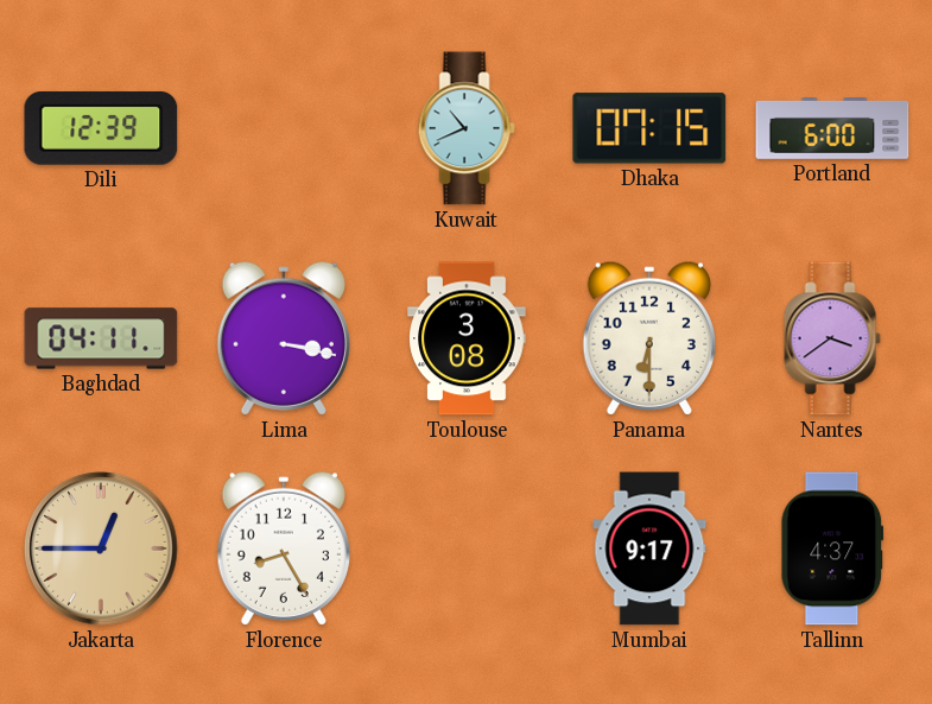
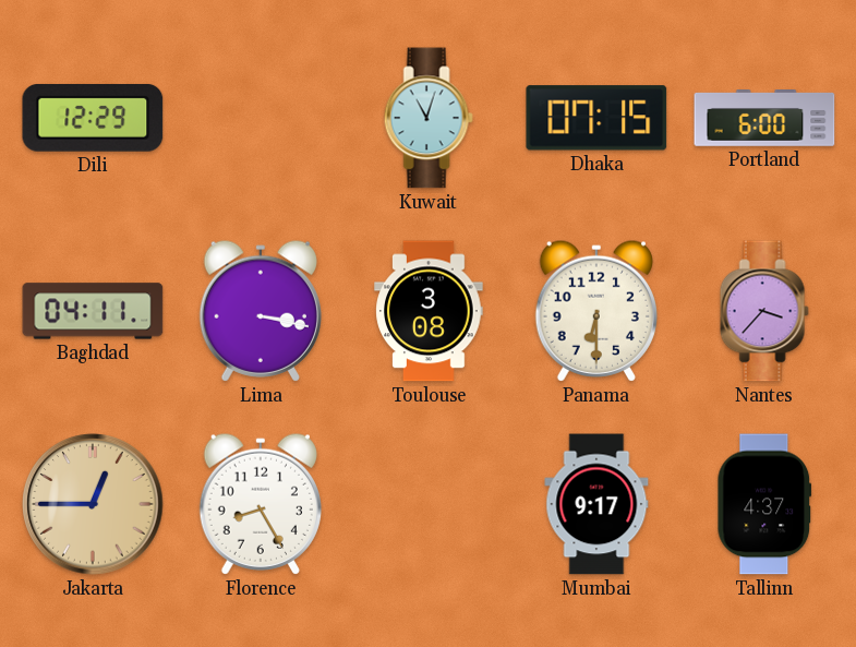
Dili: 12:39 -> 12:29 (93, 118)
Kuwait: 10:41 -> 11:03 (429, 118)
Nantes: 3:39 -> 3:37 (764, 311)
